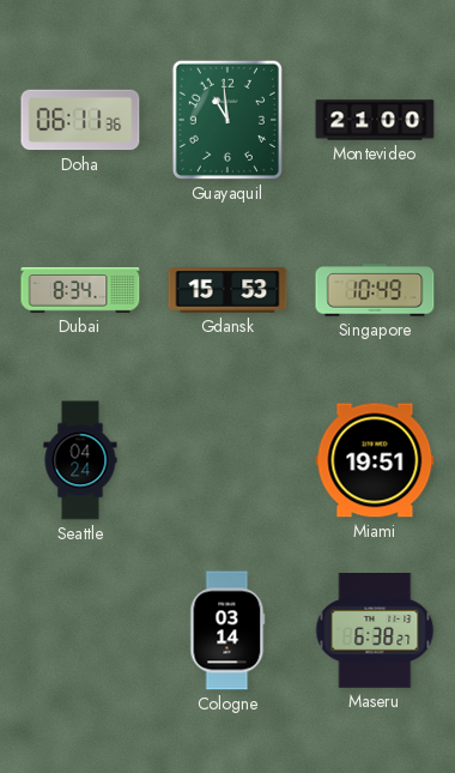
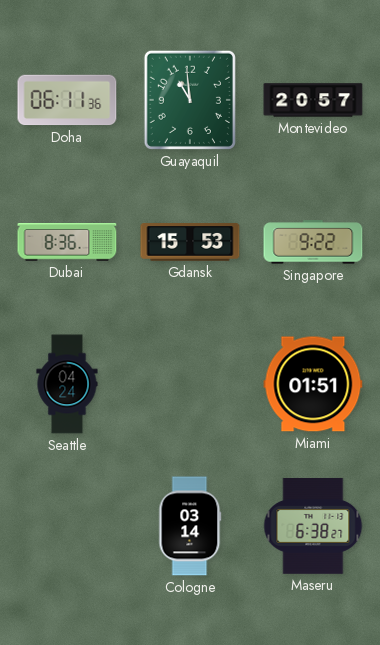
Montevideo: 21:00 -> 20:57 (313, 100)
Dubai: 8:34 -> 8:36 (67, 242)
Singapore: 10:49 -> 9:22 (313, 242)
Miami: 19:51 -> 01:51 (313, 384)
